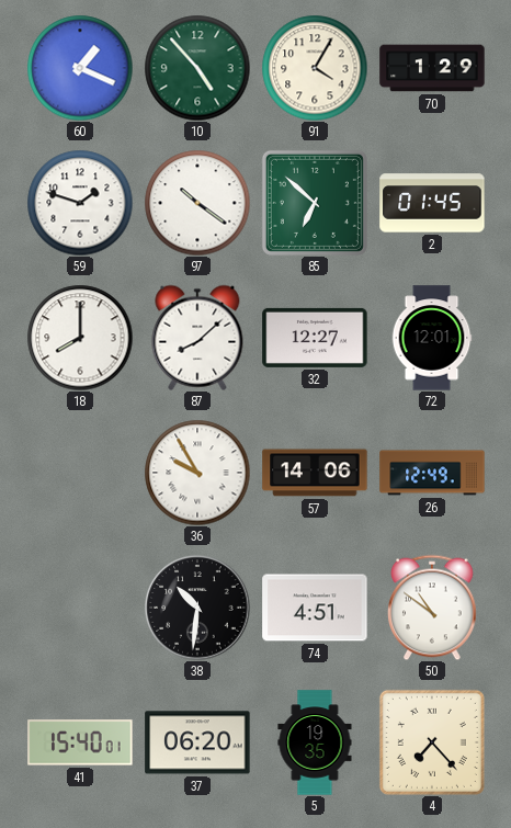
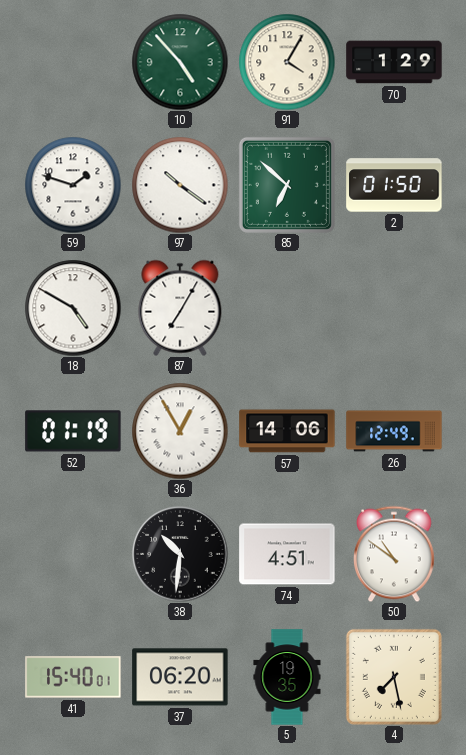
60: 1:19 -> none (80, 68)
2: 01:45 -> 01:50 (394, 185)
18: 8:00 -> 4:50 (73, 308)
87: 8:08 -> 7:05 (180, 308)
32: 12:27 -> none (315, 338)
72: 12:01 -> none (432, 338)
52: none -> 01:19 (73, 431)
36: 9:55 -> 12:55 (180, 431)
4: 7:23 -> 7:28 (394, 677)
